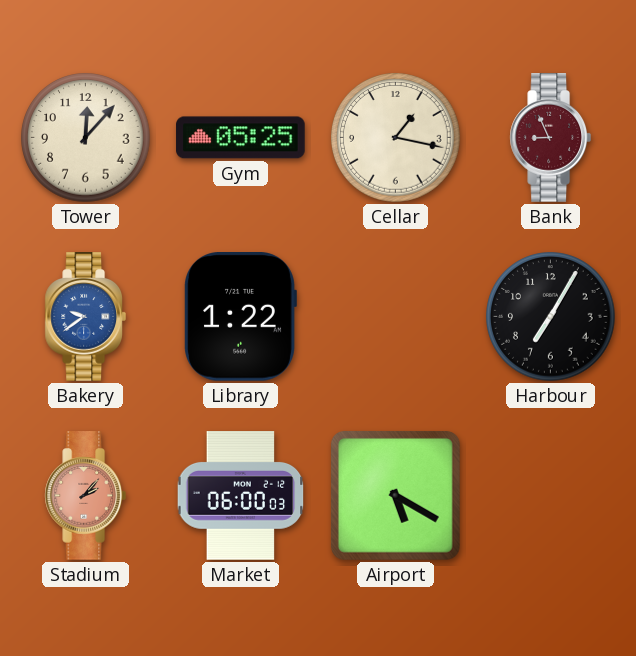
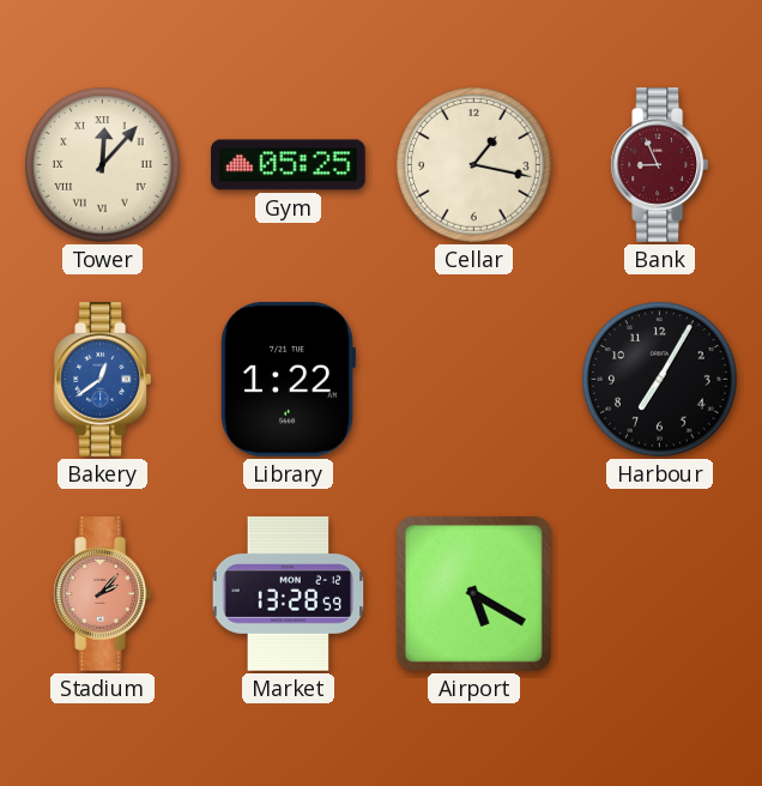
Tower numerals: Arabic -> Roman (103, 165)
Bakery: 9:39 -> 12:39 (102, 380)
Market: 06:00 -> 13:28 (289, 594)
